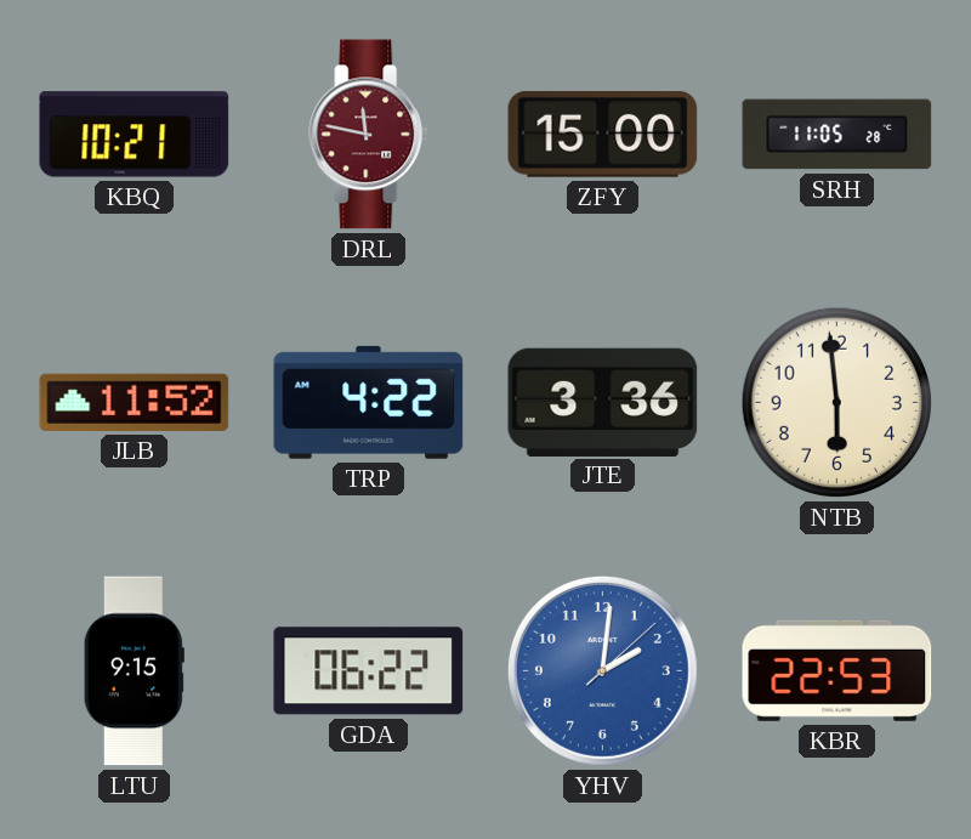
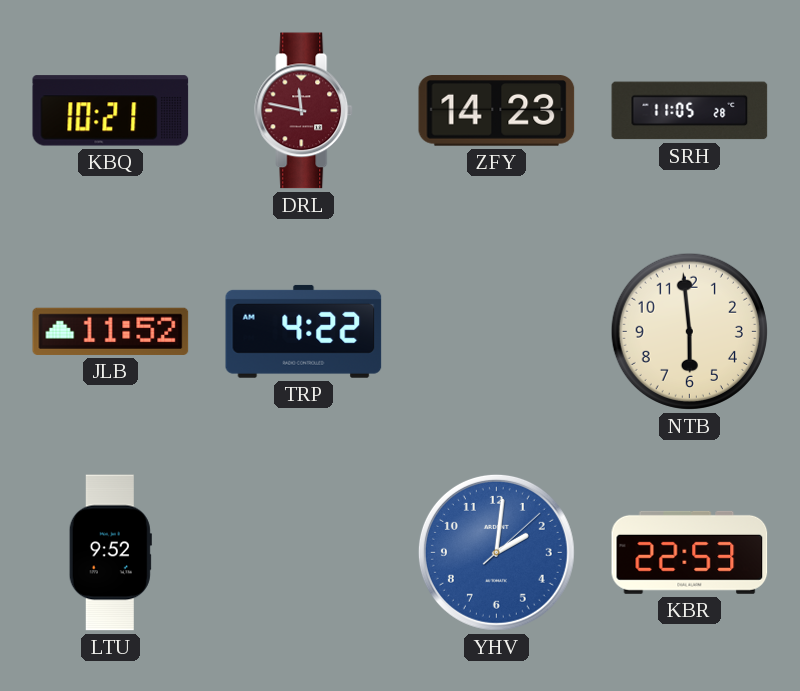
ZFY: 15:00 -> 14:23 (497, 111)
JTE: 3:36 -> none (603, 402)
LTU: 9:15 -> 9:52 (110, 553)
GDA: 06:22 -> none (369, 671)
